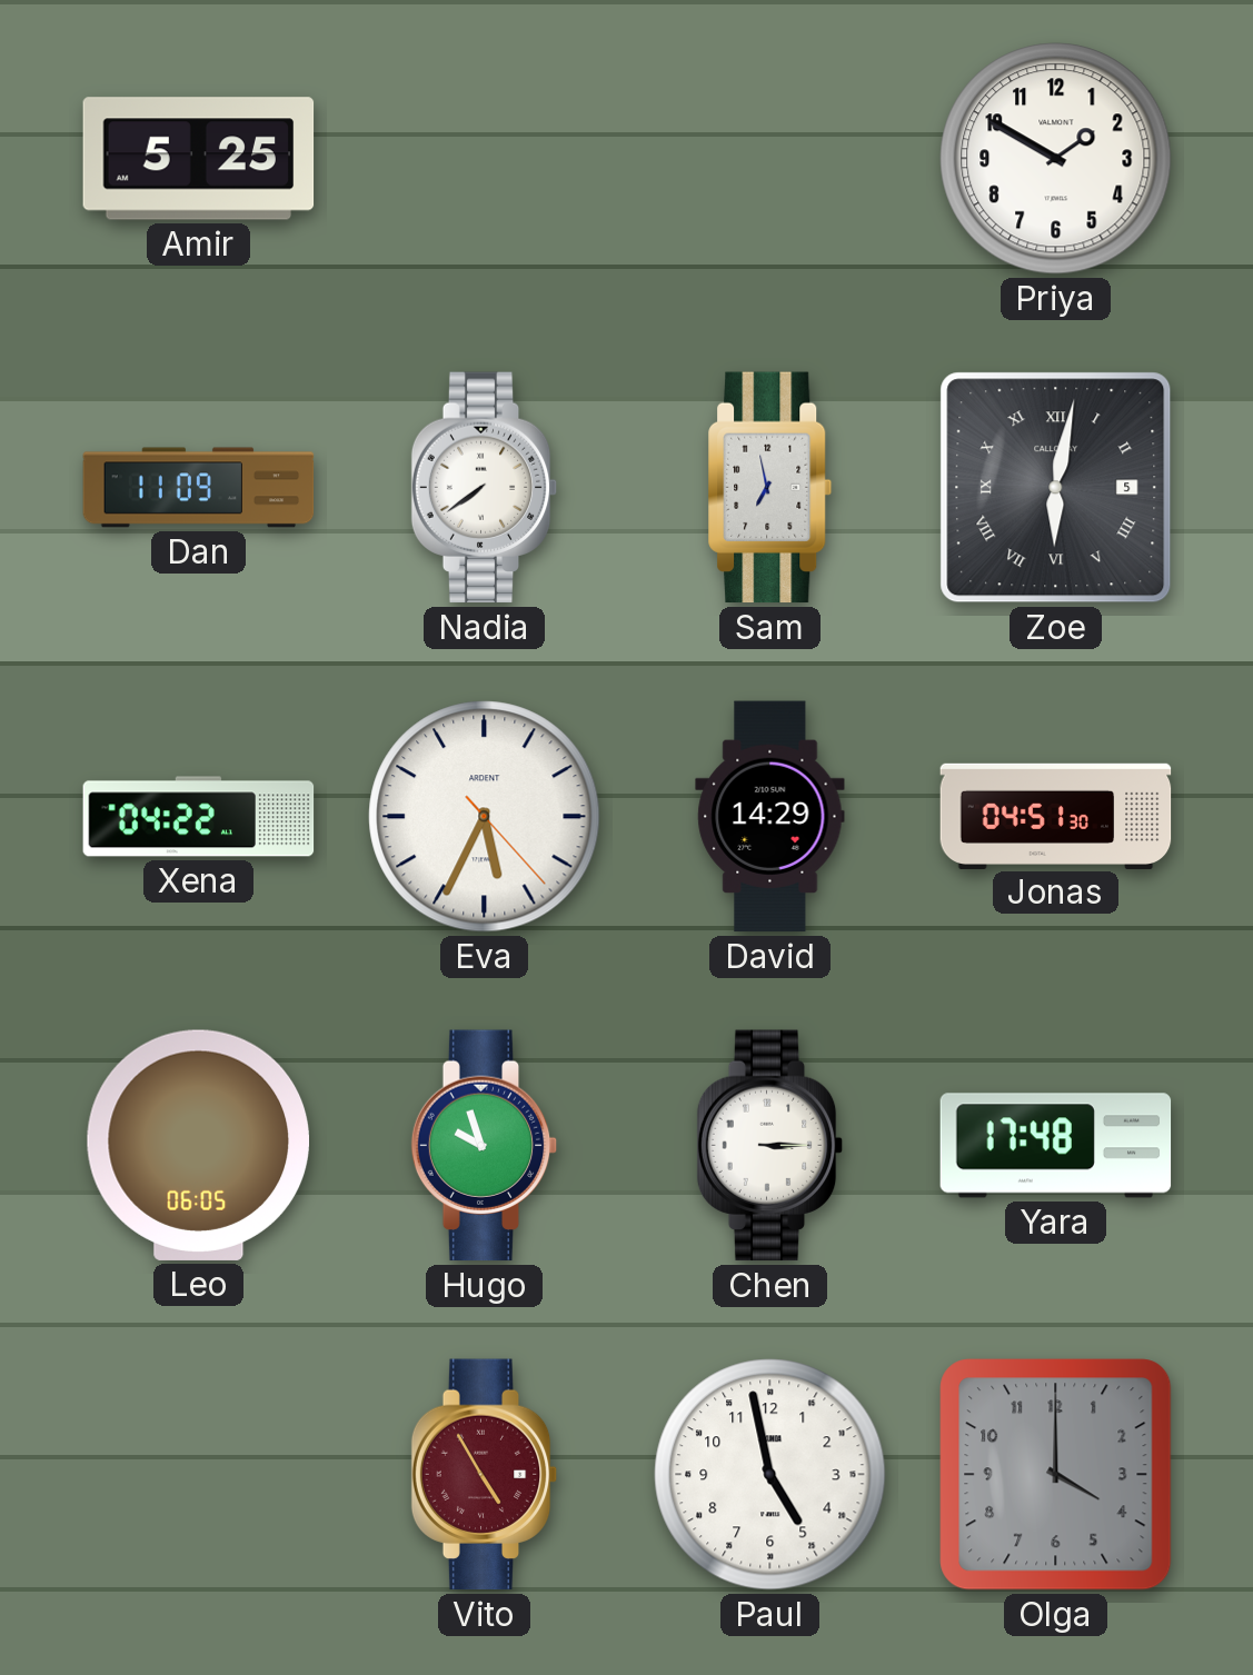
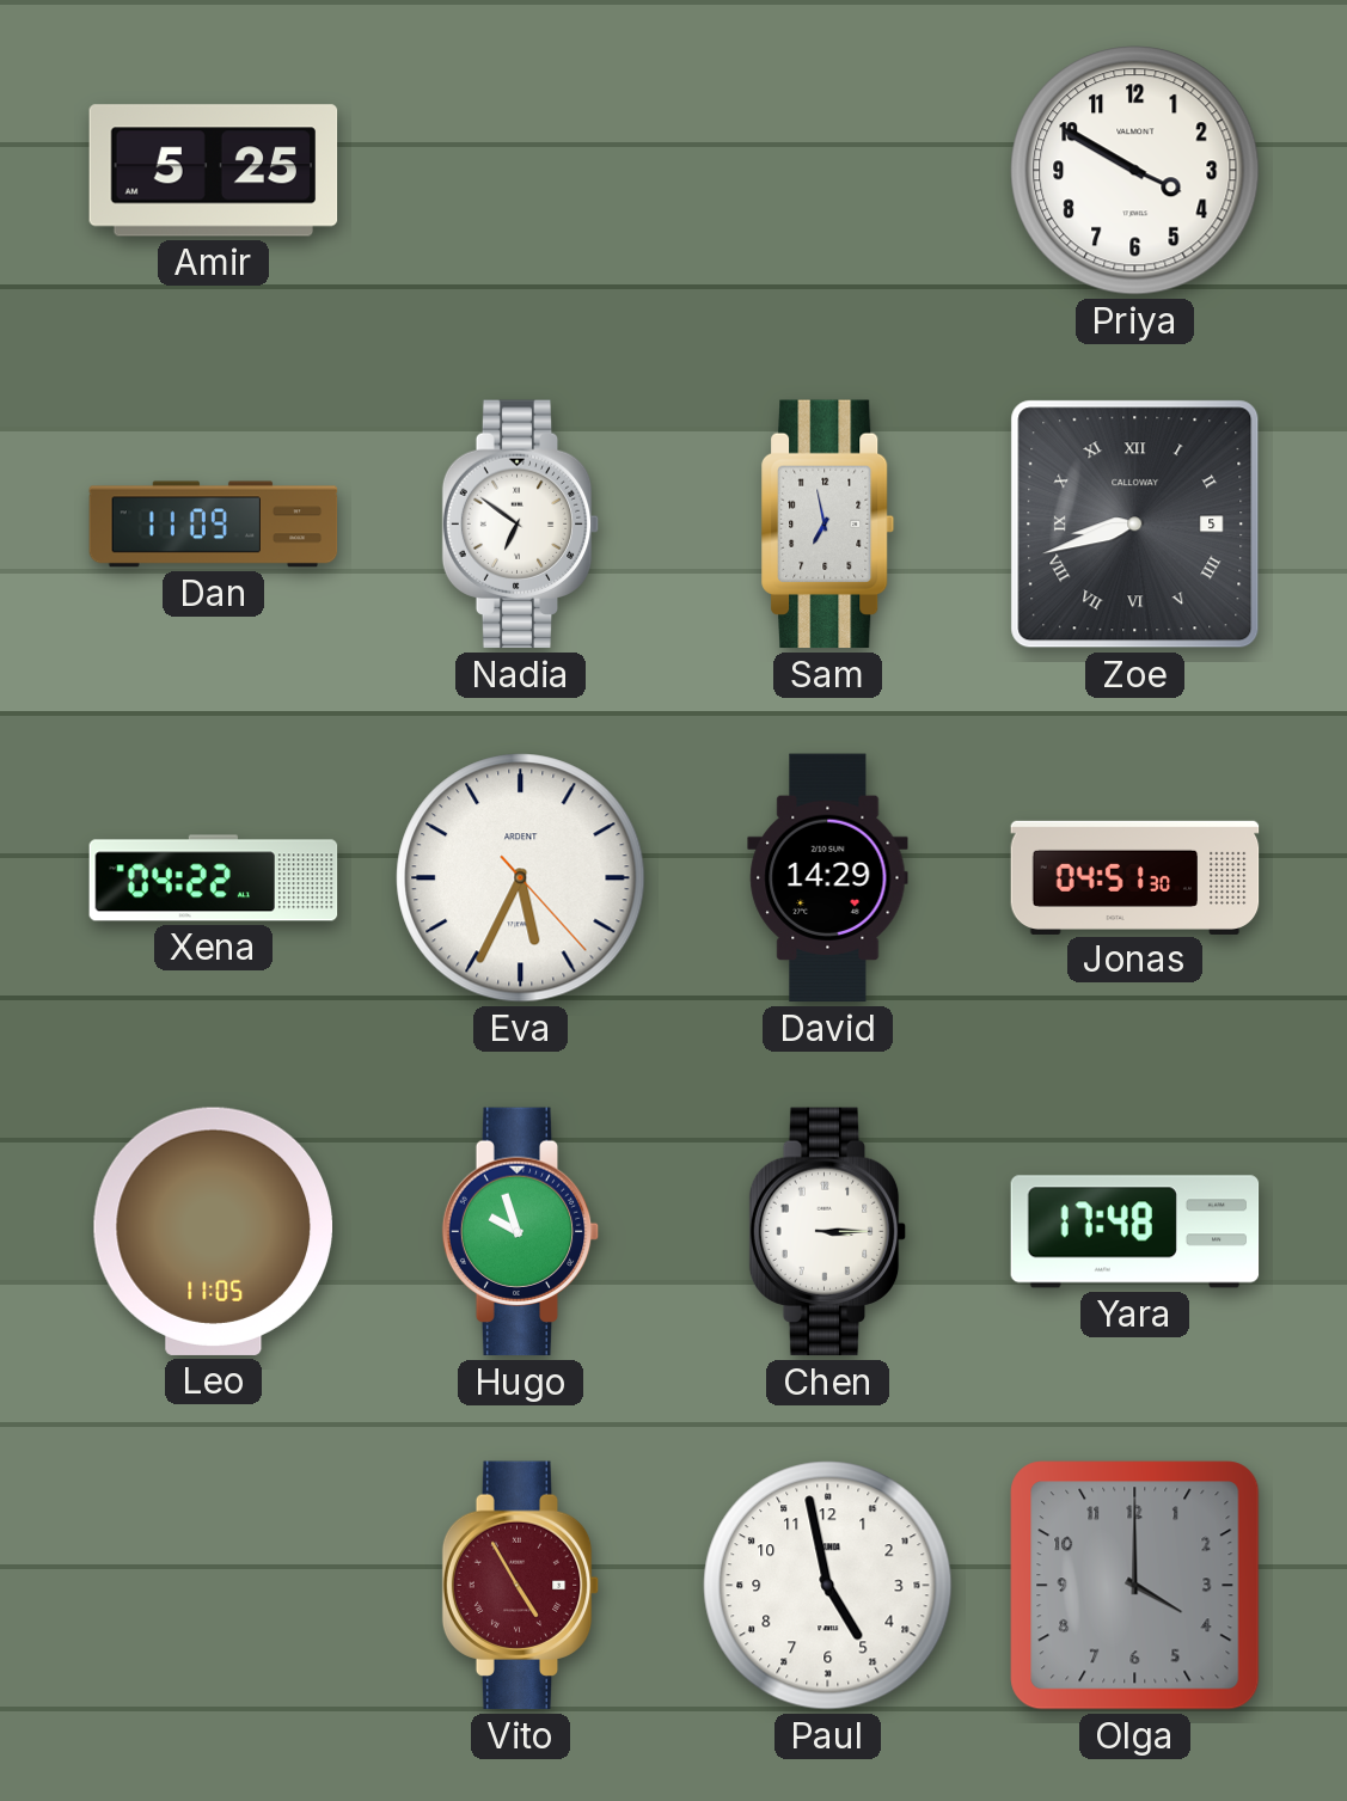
Priya: 1:50 -> 3:50 (1135, 171)
Nadia: 7:39 -> 6:51 (521, 525)
Zoe: 6:02 -> 8:42 (1135, 525)
Leo: 06:05 -> 11:05 (213, 1231)
